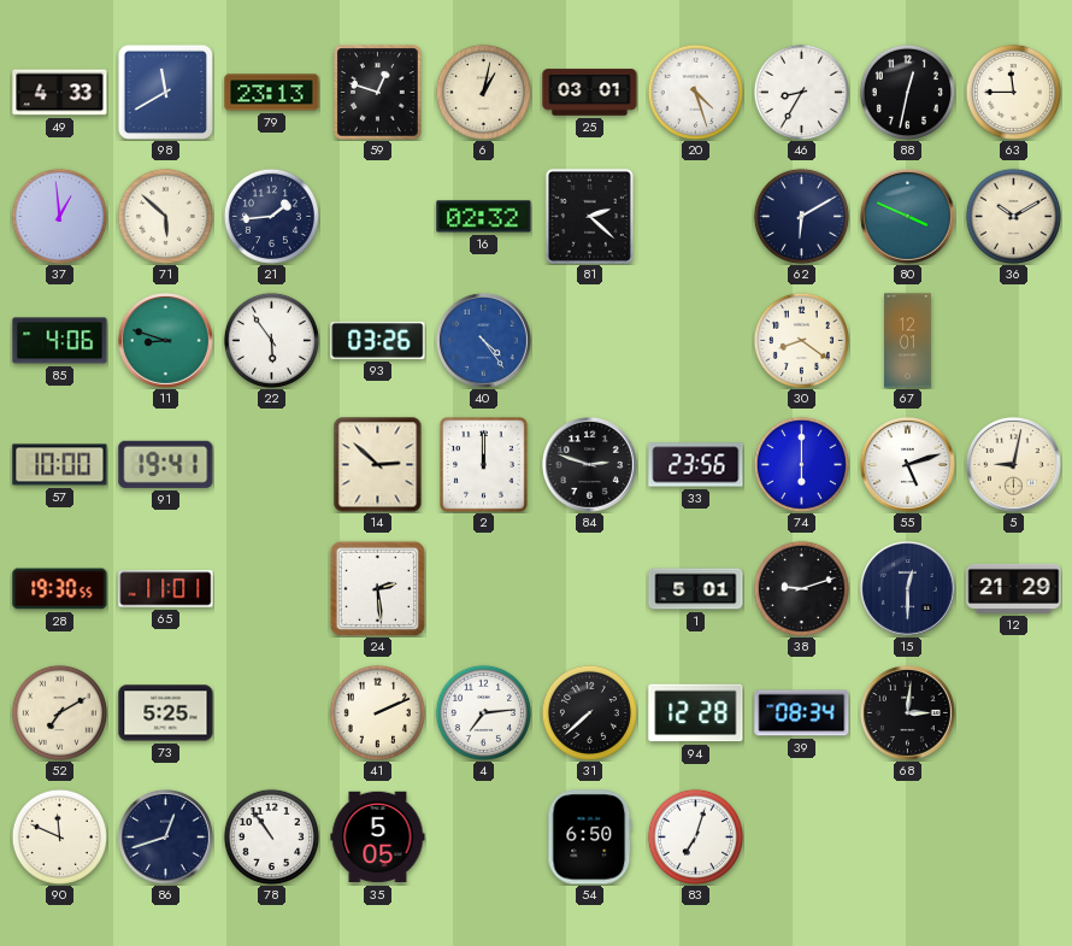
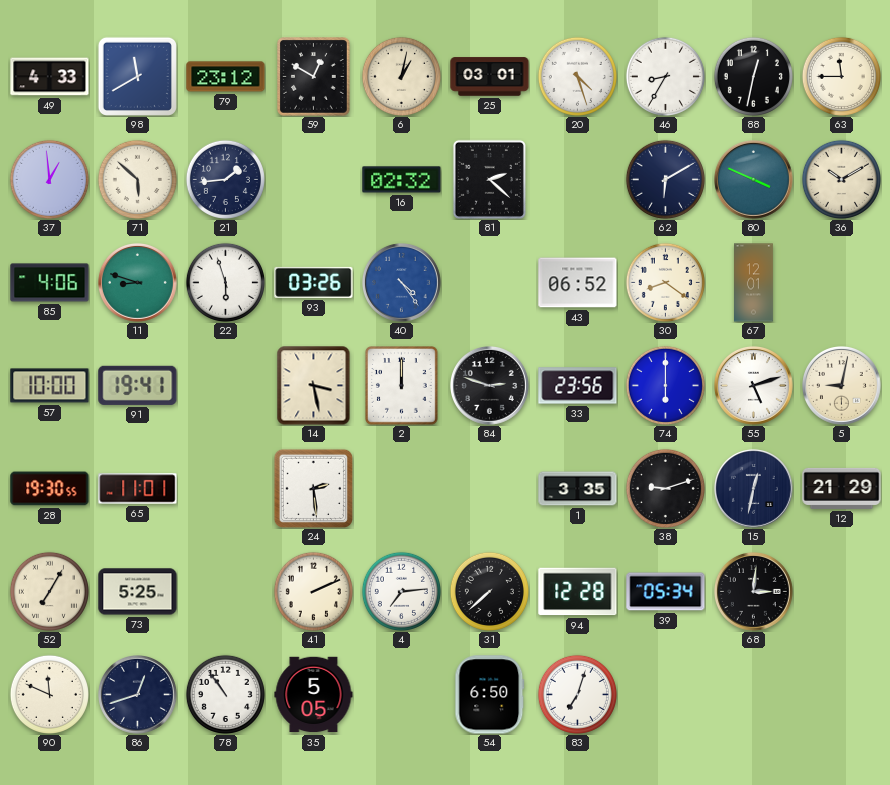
79: 23:13 -> 23:12 (226, 77)
59: 12:48 -> 12:50 (314, 77)
22: 5:54 -> 5:57 (225, 282)
43: none -> 06:52 (578, 283)
14: 2:52 -> 3:28 (314, 386)
1: 5:01 -> 3:35 (578, 489)
15: 12:30 -> 12:32 (754, 489)
52: 7:10 -> 7:05 (49, 591)
39: 08:34 -> 05:34 (666, 592)
